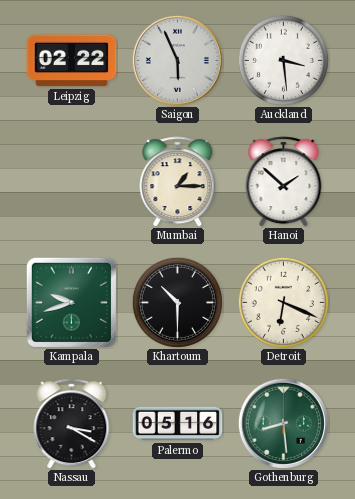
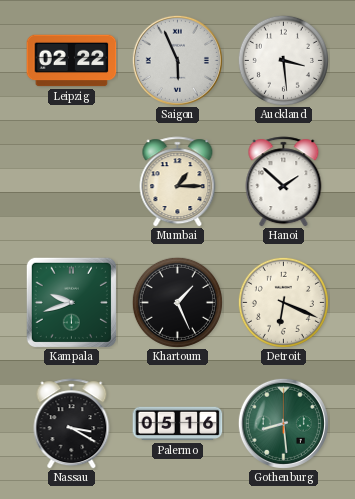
Khartoum: 10:30 -> 1:26 (177, 302)
